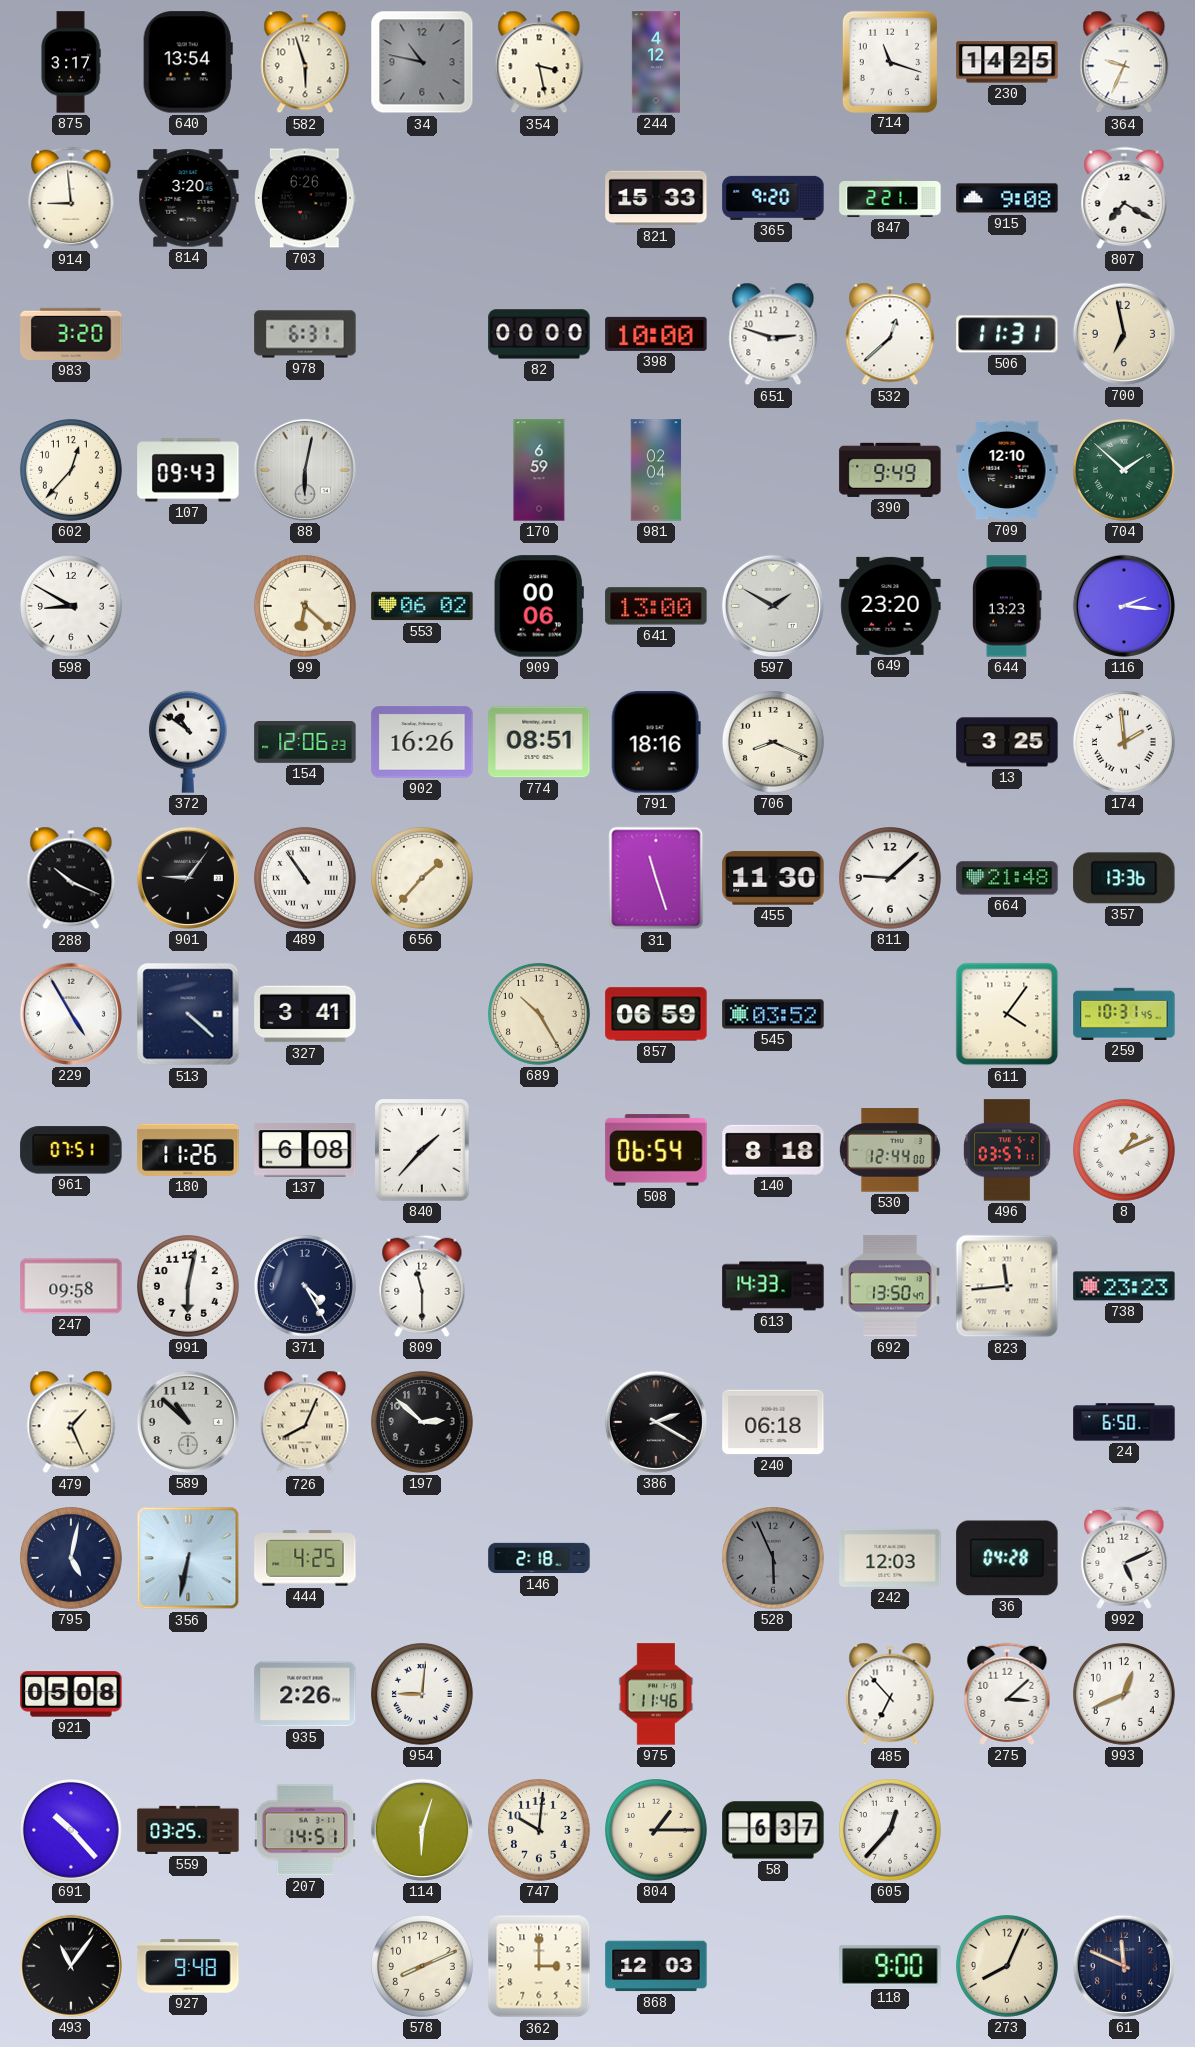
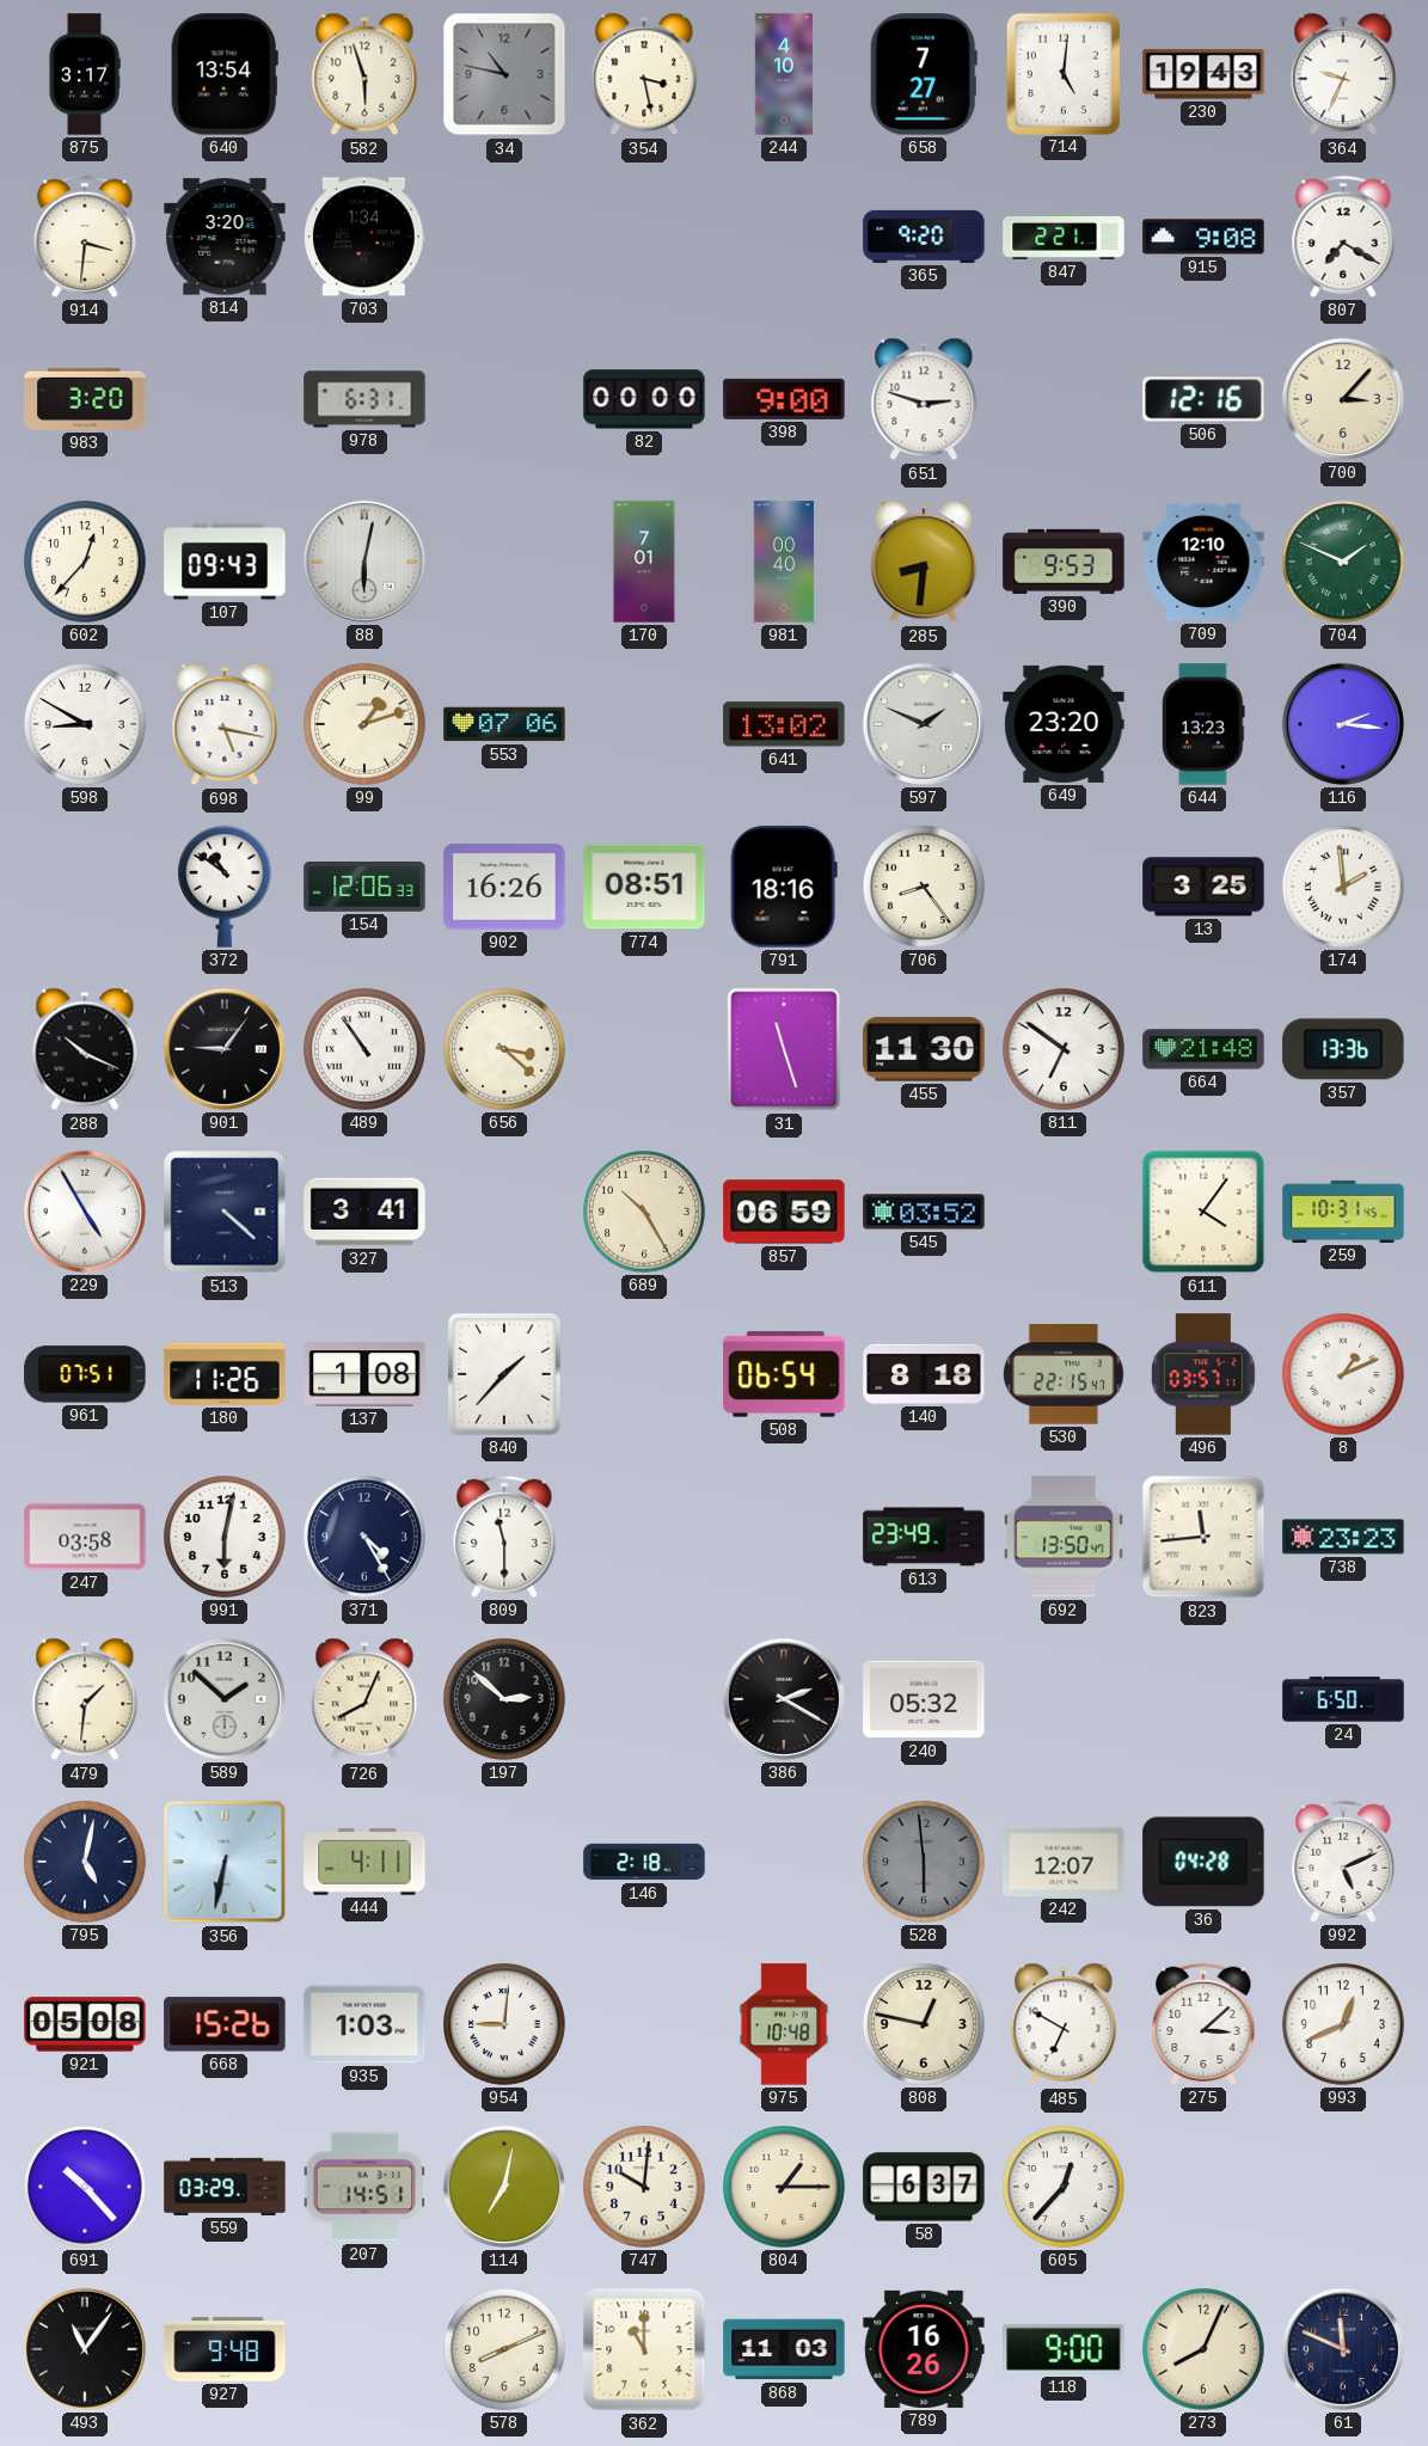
244: 4:12 -> 4:10 (784, 74)
658: none -> 7:27 (924, 74)
714: 11:18 -> 5:01 (1062, 73)
230: 14:25 -> 19:43 (1203, 74)
914: 8:59 -> 3:31 (85, 237)
703: 6:26 -> 1:34 (366, 237)
821: 15:33 -> none (656, 198)
398: 10:00 -> 9:00 (784, 399)
532: 12:38 -> none (890, 334)
506: 11:31 -> 12:16 (1203, 399)
700: 6:58 -> 3:07 (1343, 399)
170: 6:59 -> 7:01 (644, 562)
981: 02:04 -> 00:40 (784, 562)
285: none -> 8:31 (924, 562)
390: 9:49 -> 9:53 (1064, 562)
704: 1:52 -> 1:49 (1344, 563)
698: none -> 5:17 (225, 724)
99: 6:22 -> 1:12 (366, 725)
553: 06:02 -> 07:06 (504, 724)
909: 00:06 -> none (539, 606)
641: 13:00 -> 13:02 (784, 724)
597: 1:50 -> 1:49 (924, 724)
154: 12:06:23 -> 12:06:33 (364, 888)
706: 8:19 -> 8:24 (925, 888)
656: 1:37 -> 3:22 (505, 1050)
811: 9:08 -> 6:51 (1065, 1050)
137: 6:08 -> 1:08 (364, 1374)
530: 12:44 -> 22:15 (1064, 1374)
247: 09:58 -> 03:58 (85, 1537)
613: 14:33 -> 23:49 (924, 1537)
479: 1:26 -> 1:31 (85, 1699)
589: 10:52 -> 1:52 (225, 1699)
240: 06:18 -> 05:32 (924, 1699)
444: 4:25 -> 4:11 (364, 1862)
528: 5:56 -> 5:59 (925, 1863)
242: 12:03 -> 12:07 (1064, 1862)
668: none -> 15:26 (225, 2024)
935: 2:26 -> 1:03 (364, 2024)
975: 11:46 -> 10:48 (784, 2024)
808: none -> 12:47 (925, 2025)
485: 6:53 -> 6:50 (1064, 2024)
559: 03:25 -> 03:29 (225, 2187)
114: 6:03 -> 7:02 (504, 2187)
362: 3:00 -> 11:00 (644, 2349)
868: 12:03 -> 11:03 (784, 2349)
789: none -> 16:26 (924, 2349)
